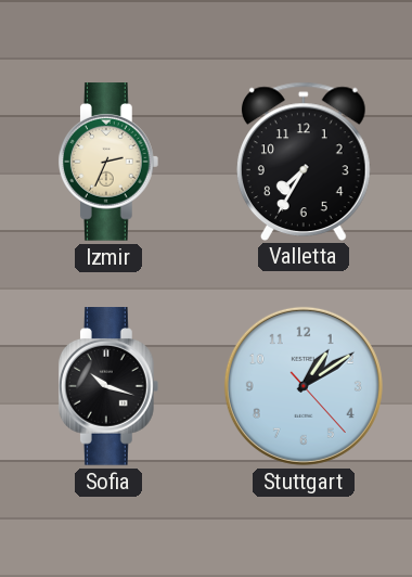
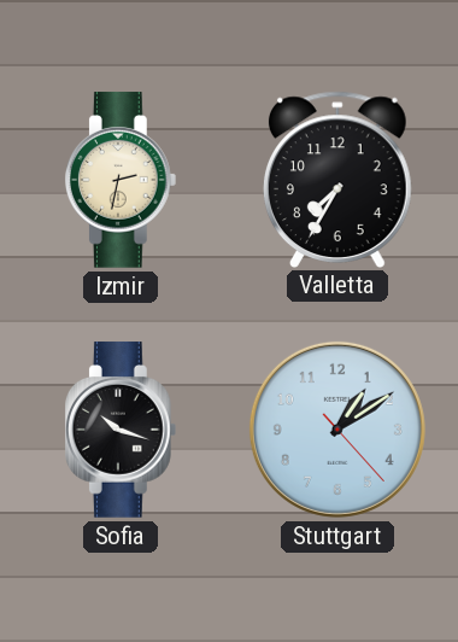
Izmir: 2:34 -> 2:32 (121, 180)
